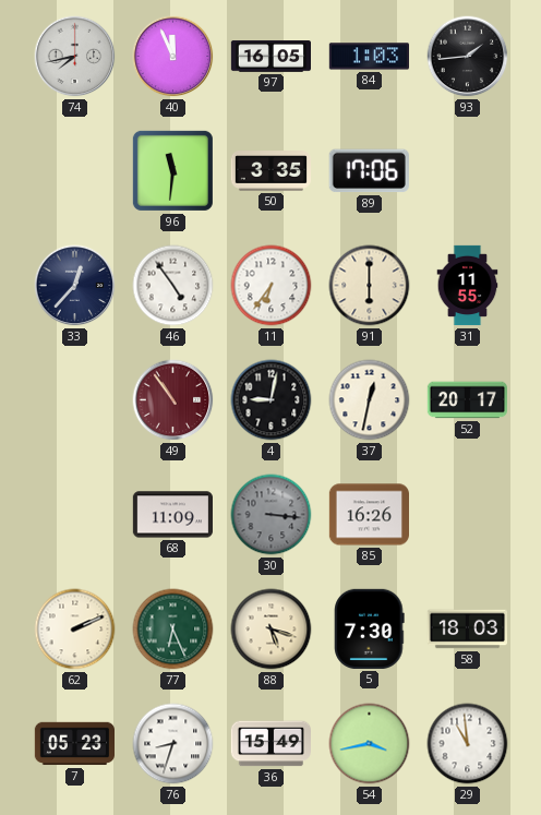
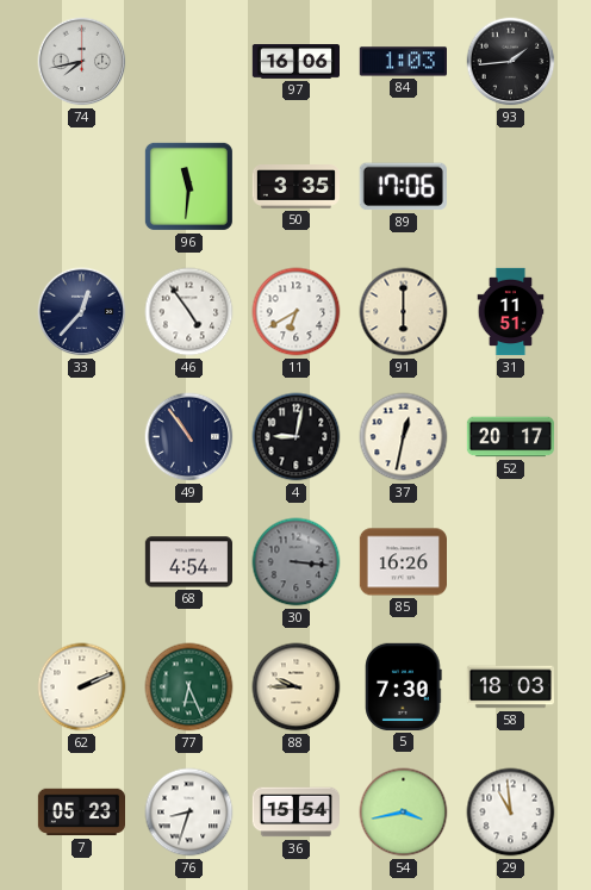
40: 11:56 -> none (173, 57)
97: 16:05 -> 16:06 (295, 62)
11: 6:36 -> 6:40 (297, 312)
31: 11:55 -> 11:51 (511, 312)
49 dial: burgundy -> navy (189, 437)
68: 11:09 -> 4:54 (188, 562)
88: 5:18 -> 9:45 (297, 687)
36: 15:49 -> 15:54 (295, 813)
